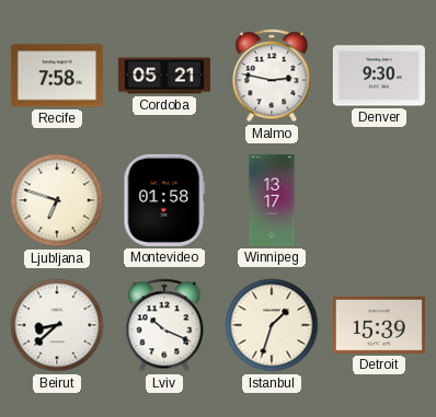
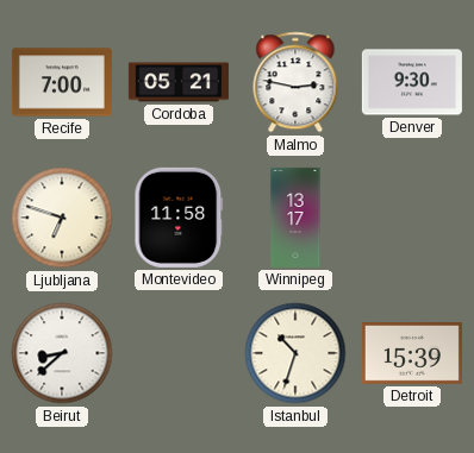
Recife: 7:58 -> 7:00 (62, 82)
Montevideo: 01:58 -> 11:58 (179, 218)
Lviv: 10:19 -> none (164, 325)
Istanbul: 1:33 -> 10:33 (295, 353)
